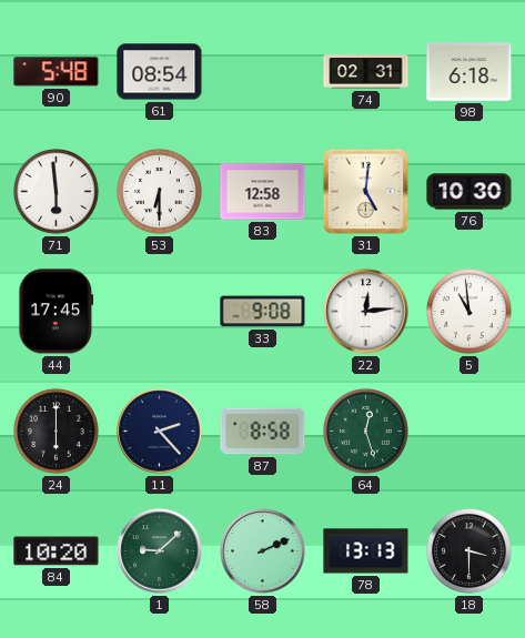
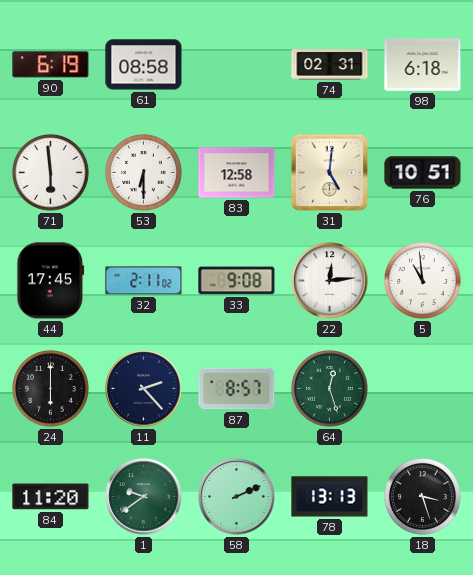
90: 5:48 -> 6:19 (51, 65)
61: 08:54 -> 08:58 (144, 65)
76: 10:30 -> 10:51 (423, 173)
32: none -> 2:11 (144, 281)
87: 8:58 -> 8:57 (237, 389)
84: 10:20 -> 11:20 (51, 497)
1: 9:08 -> 9:39 (144, 497)
18: 3:30 -> 3:27 (423, 497)
